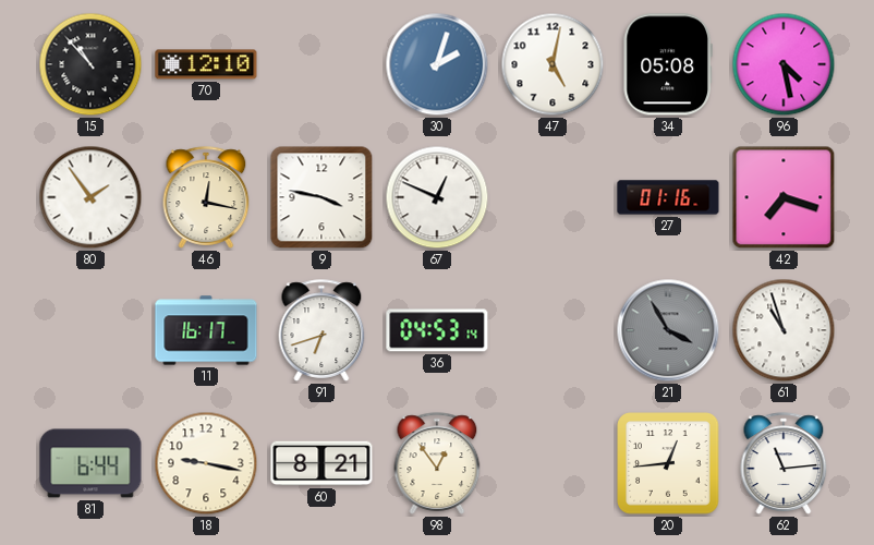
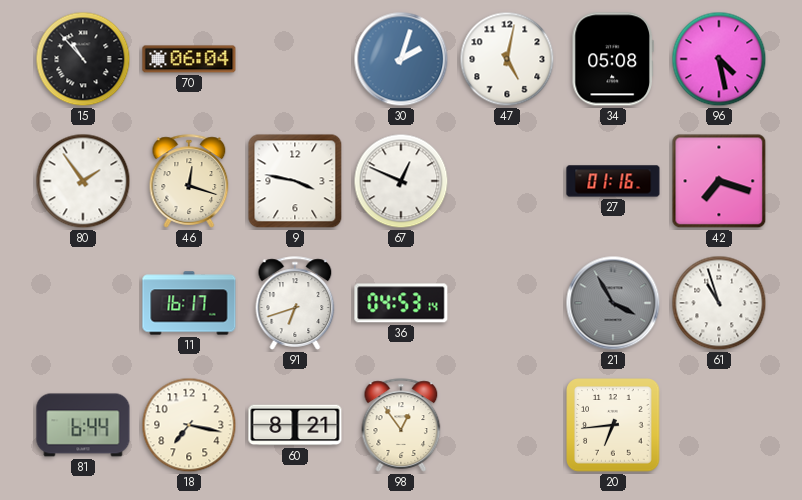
70: 12:10 -> 06:04 (189, 59)
46: 12:17 -> 12:18 (189, 181)
18: 9:17 -> 7:17 (189, 425)
20: 12:44 -> 6:44 (613, 425)
62: 11:14 -> none (784, 463)
